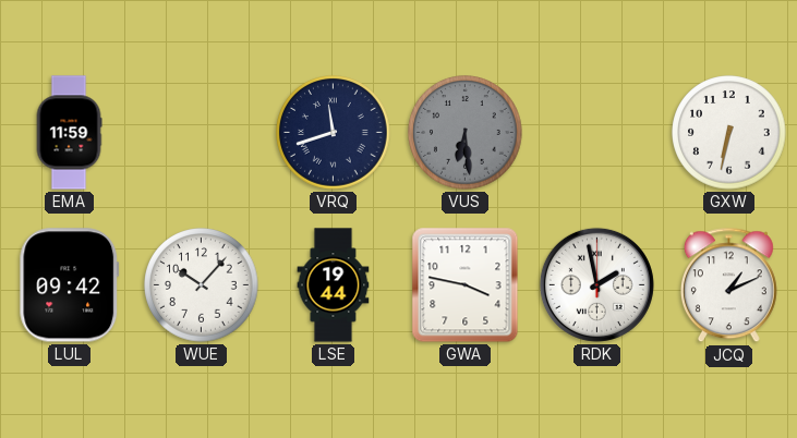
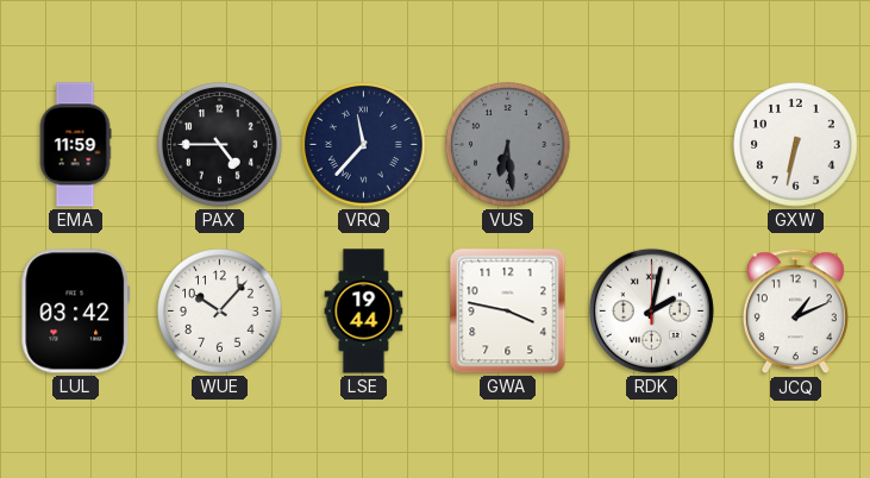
PAX: none -> 4:45 (220, 145)
VRQ: 11:42 -> 11:37 (364, 145)
LUL: 09:42 -> 03:42 (76, 312)
RDK: 1:58 -> 2:02 (651, 310)
